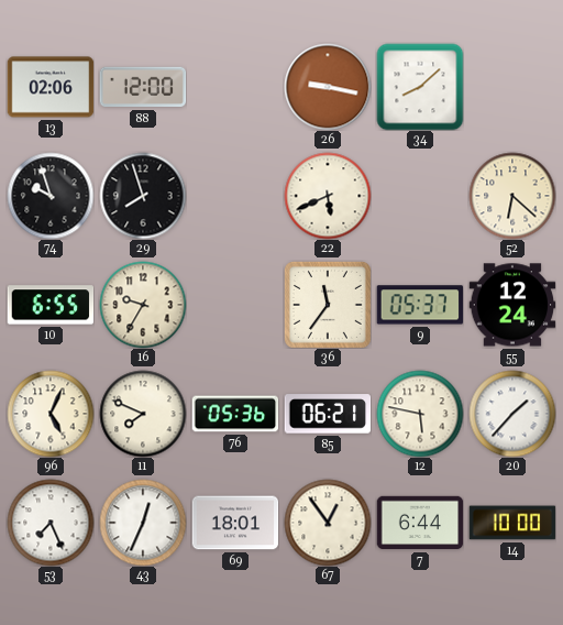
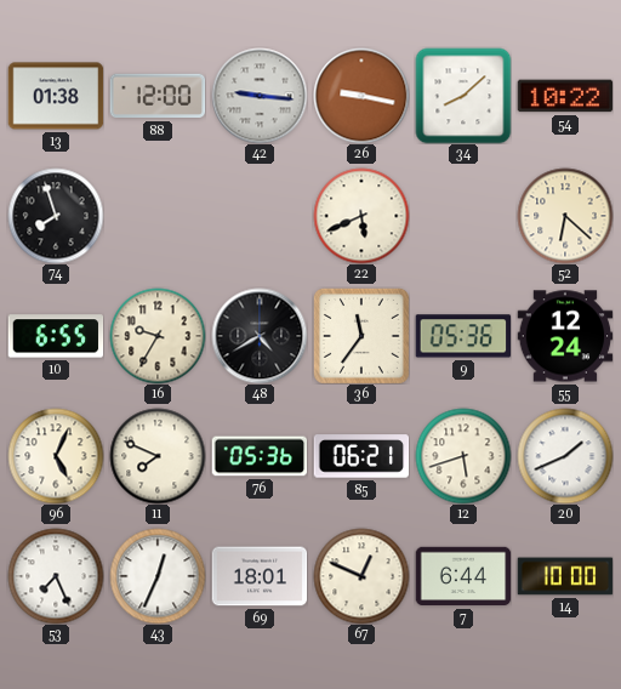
13: 02:06 -> 01:38 (56, 96)
42: none -> 9:16 (260, 96)
54: none -> 10:22 (565, 96)
74: 9:57 -> 7:57 (56, 216)
29: 7:57 -> none (143, 196)
48: none -> 4:40 (260, 336)
9: 05:37 -> 05:36 (463, 336)
12: 5:47 -> 5:42 (463, 456)
20: 1:37 -> 1:41 (565, 456)
67: 12:54 -> 12:49 (361, 576)
